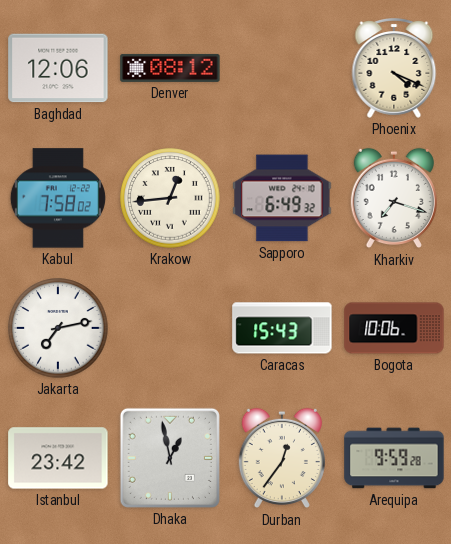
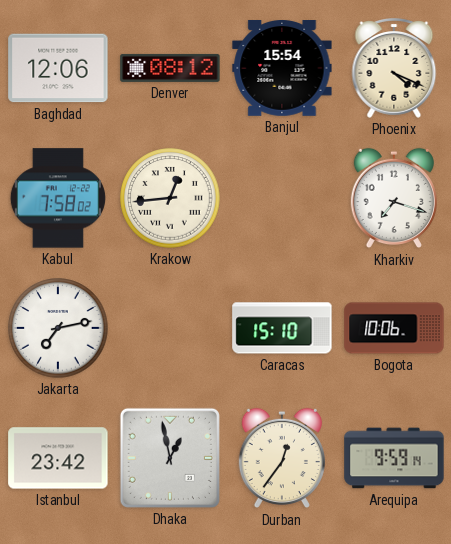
Banjul: none -> 15:54 (282, 69)
Sapporo: 6:49 -> none (282, 198)
Caracas: 15:43 -> 15:10 (282, 328)
Arequipa: 9:59:28 -> 9:59:14 (394, 458)
